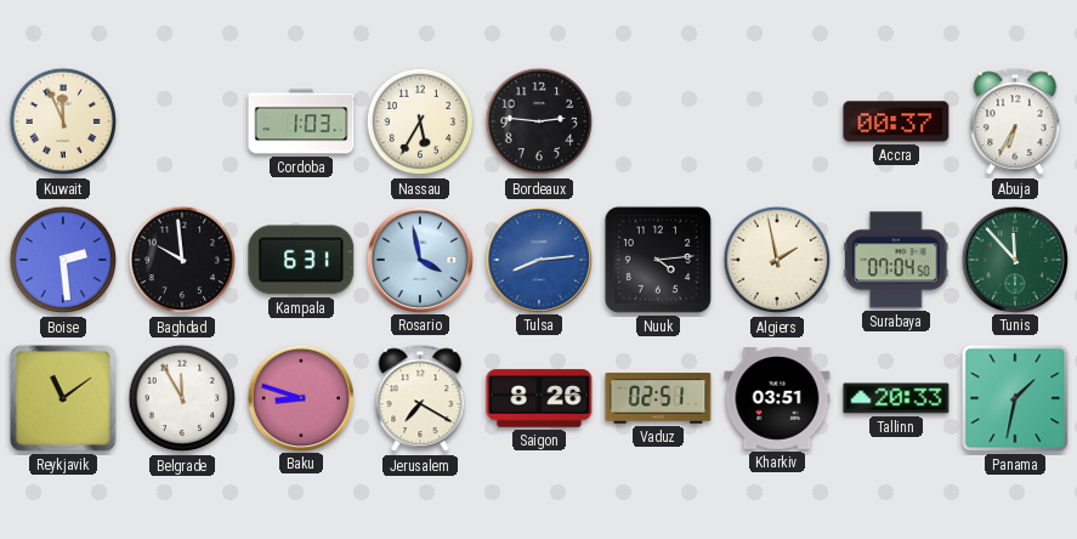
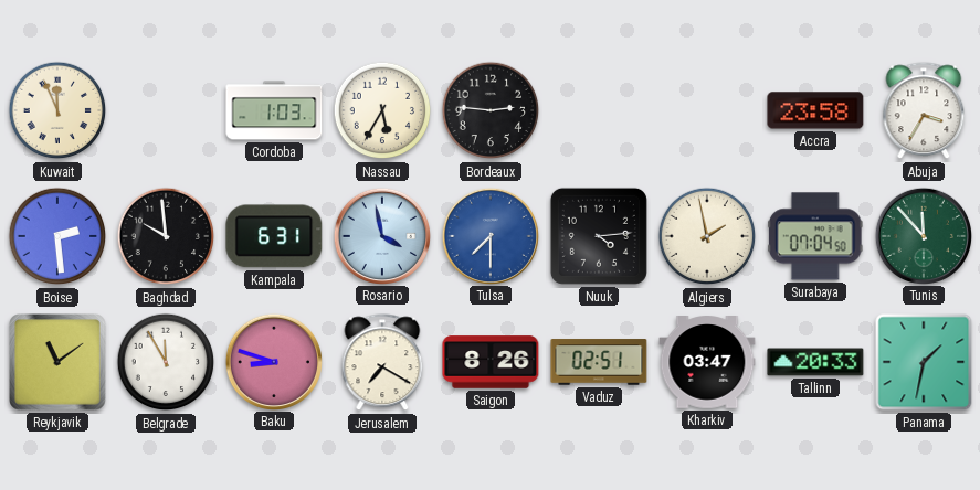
Accra: 00:37 -> 23:58 (815, 110)
Abuja: 6:35 -> 3:35 (924, 111)
Tulsa: 8:14 -> 7:30 (489, 235)
Kharkiv: 03:51 -> 03:47 (707, 363)
